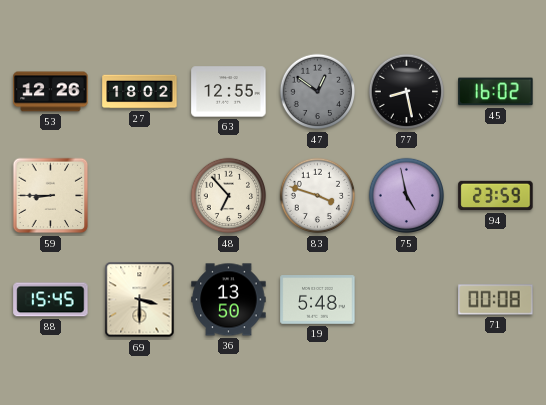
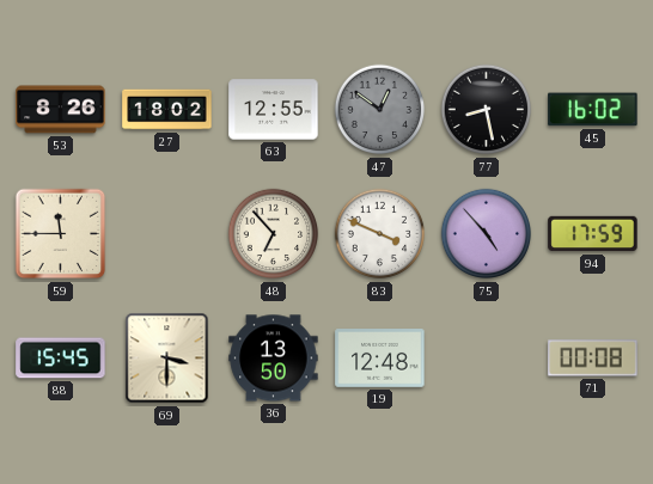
53: 12:26 -> 8:26 (61, 110)
59: 8:45 -> 11:45 (61, 234)
83: 3:48 -> 3:49 (380, 234)
75: 4:58 -> 4:53 (487, 234)
94: 23:59 -> 17:59 (593, 234)
19: 5:48 -> 12:48 (380, 359)
